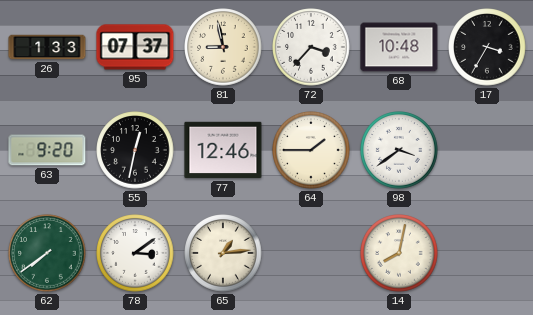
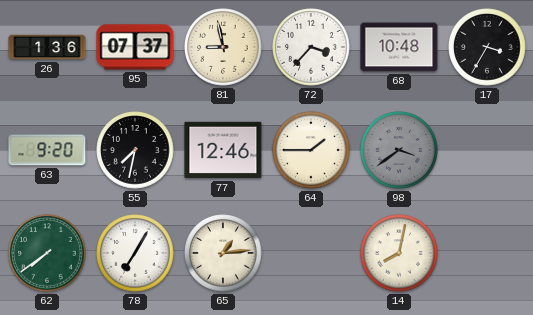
26: 1:33 -> 1:36 (47, 47)
55: 12:32 -> 7:32 (135, 150)
98 dial: white -> grey (399, 150)
78: 3:09 -> 7:05 (135, 253)
